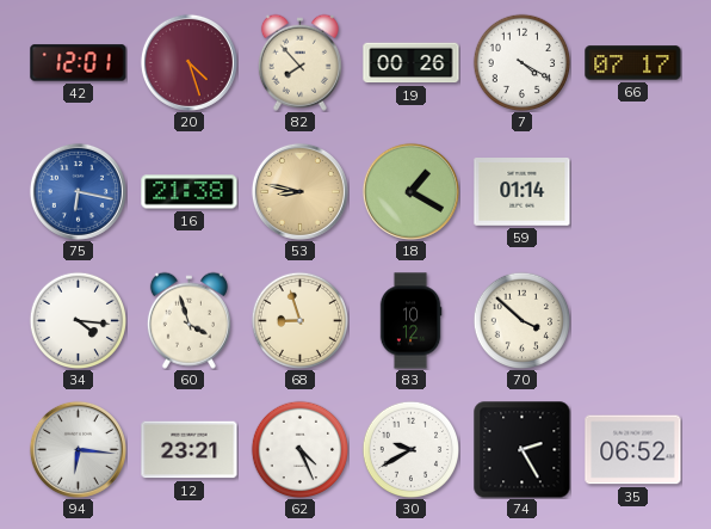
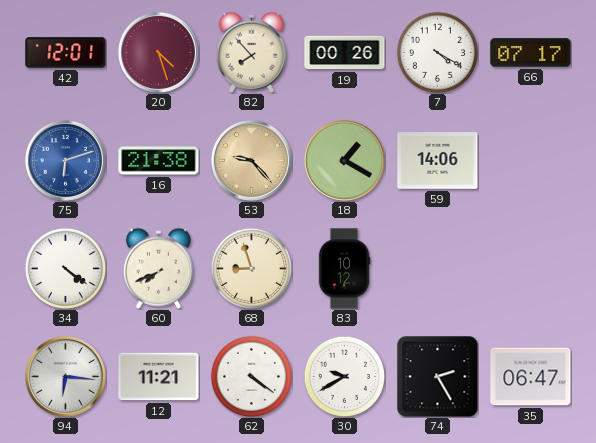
75: 6:17 -> 6:12 (65, 160)
53: 8:47 -> 9:23 (251, 160)
59: 01:14 -> 14:06 (438, 161)
34: 4:16 -> 4:21 (65, 268)
60: 3:57 -> 7:41 (158, 268)
70: 3:52 -> none (521, 320)
12: 23:21 -> 11:21 (159, 377)
62: 4:26 -> 4:21 (251, 376)
35: 06:52 -> 06:47 (531, 377)
